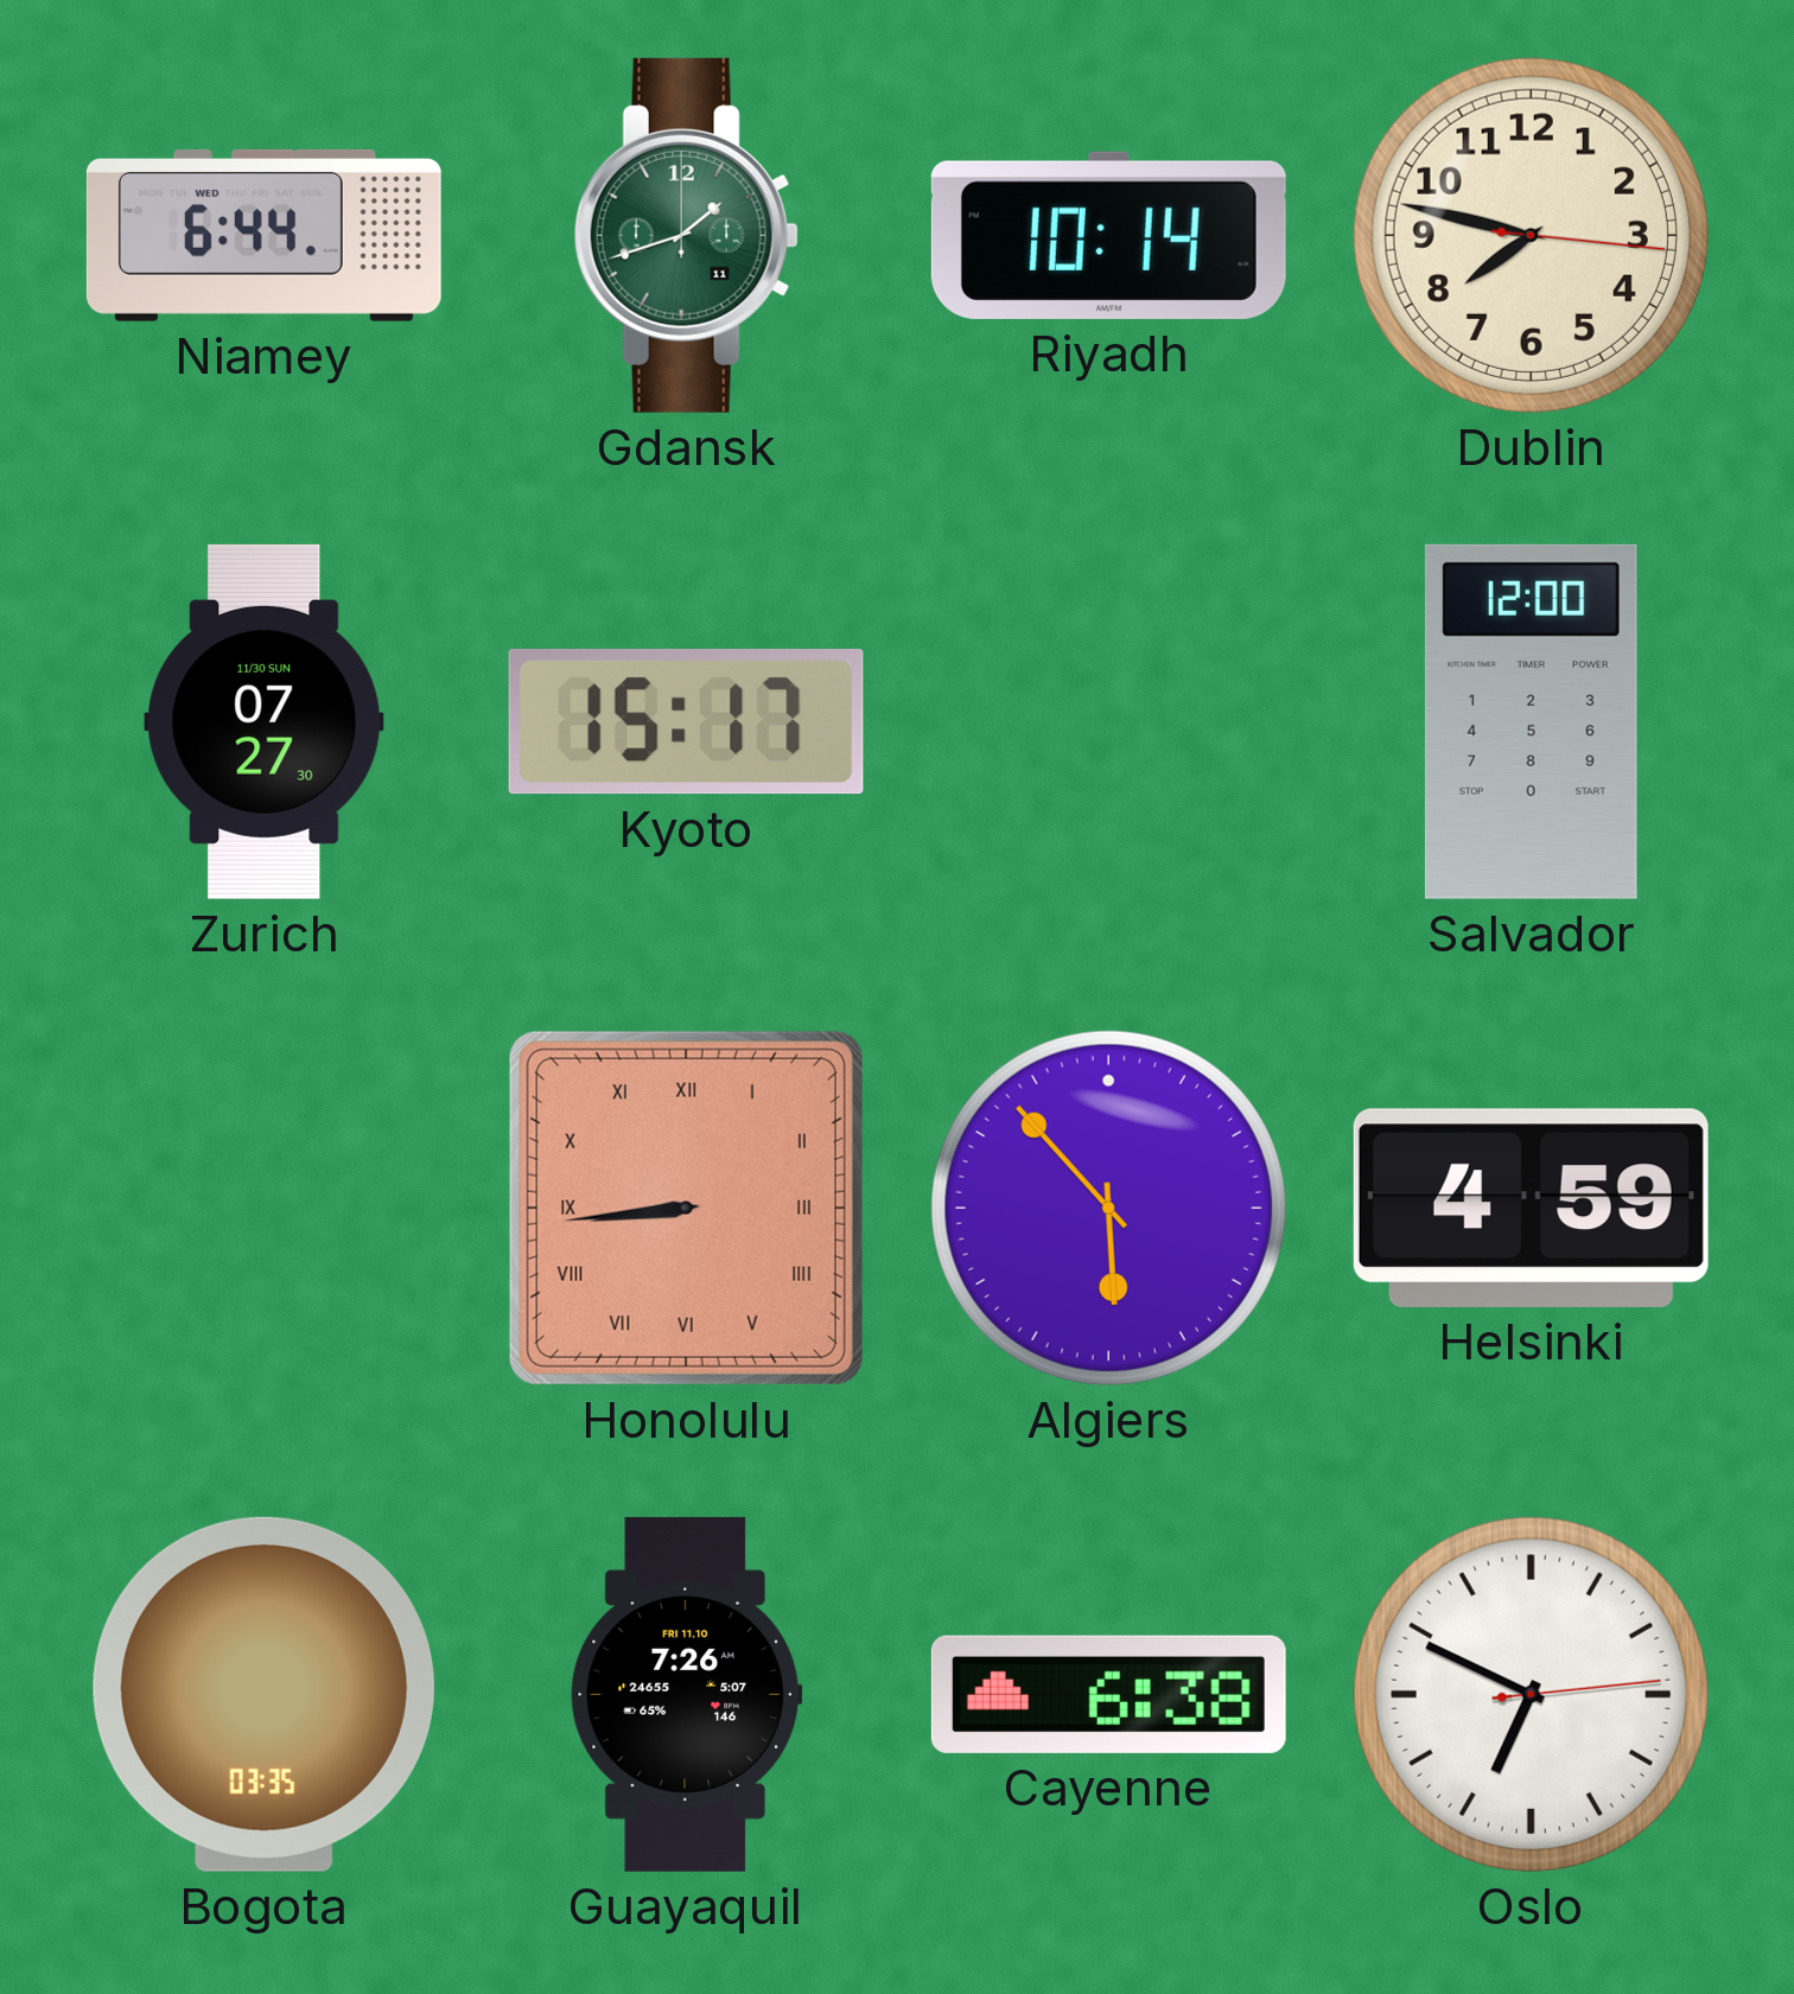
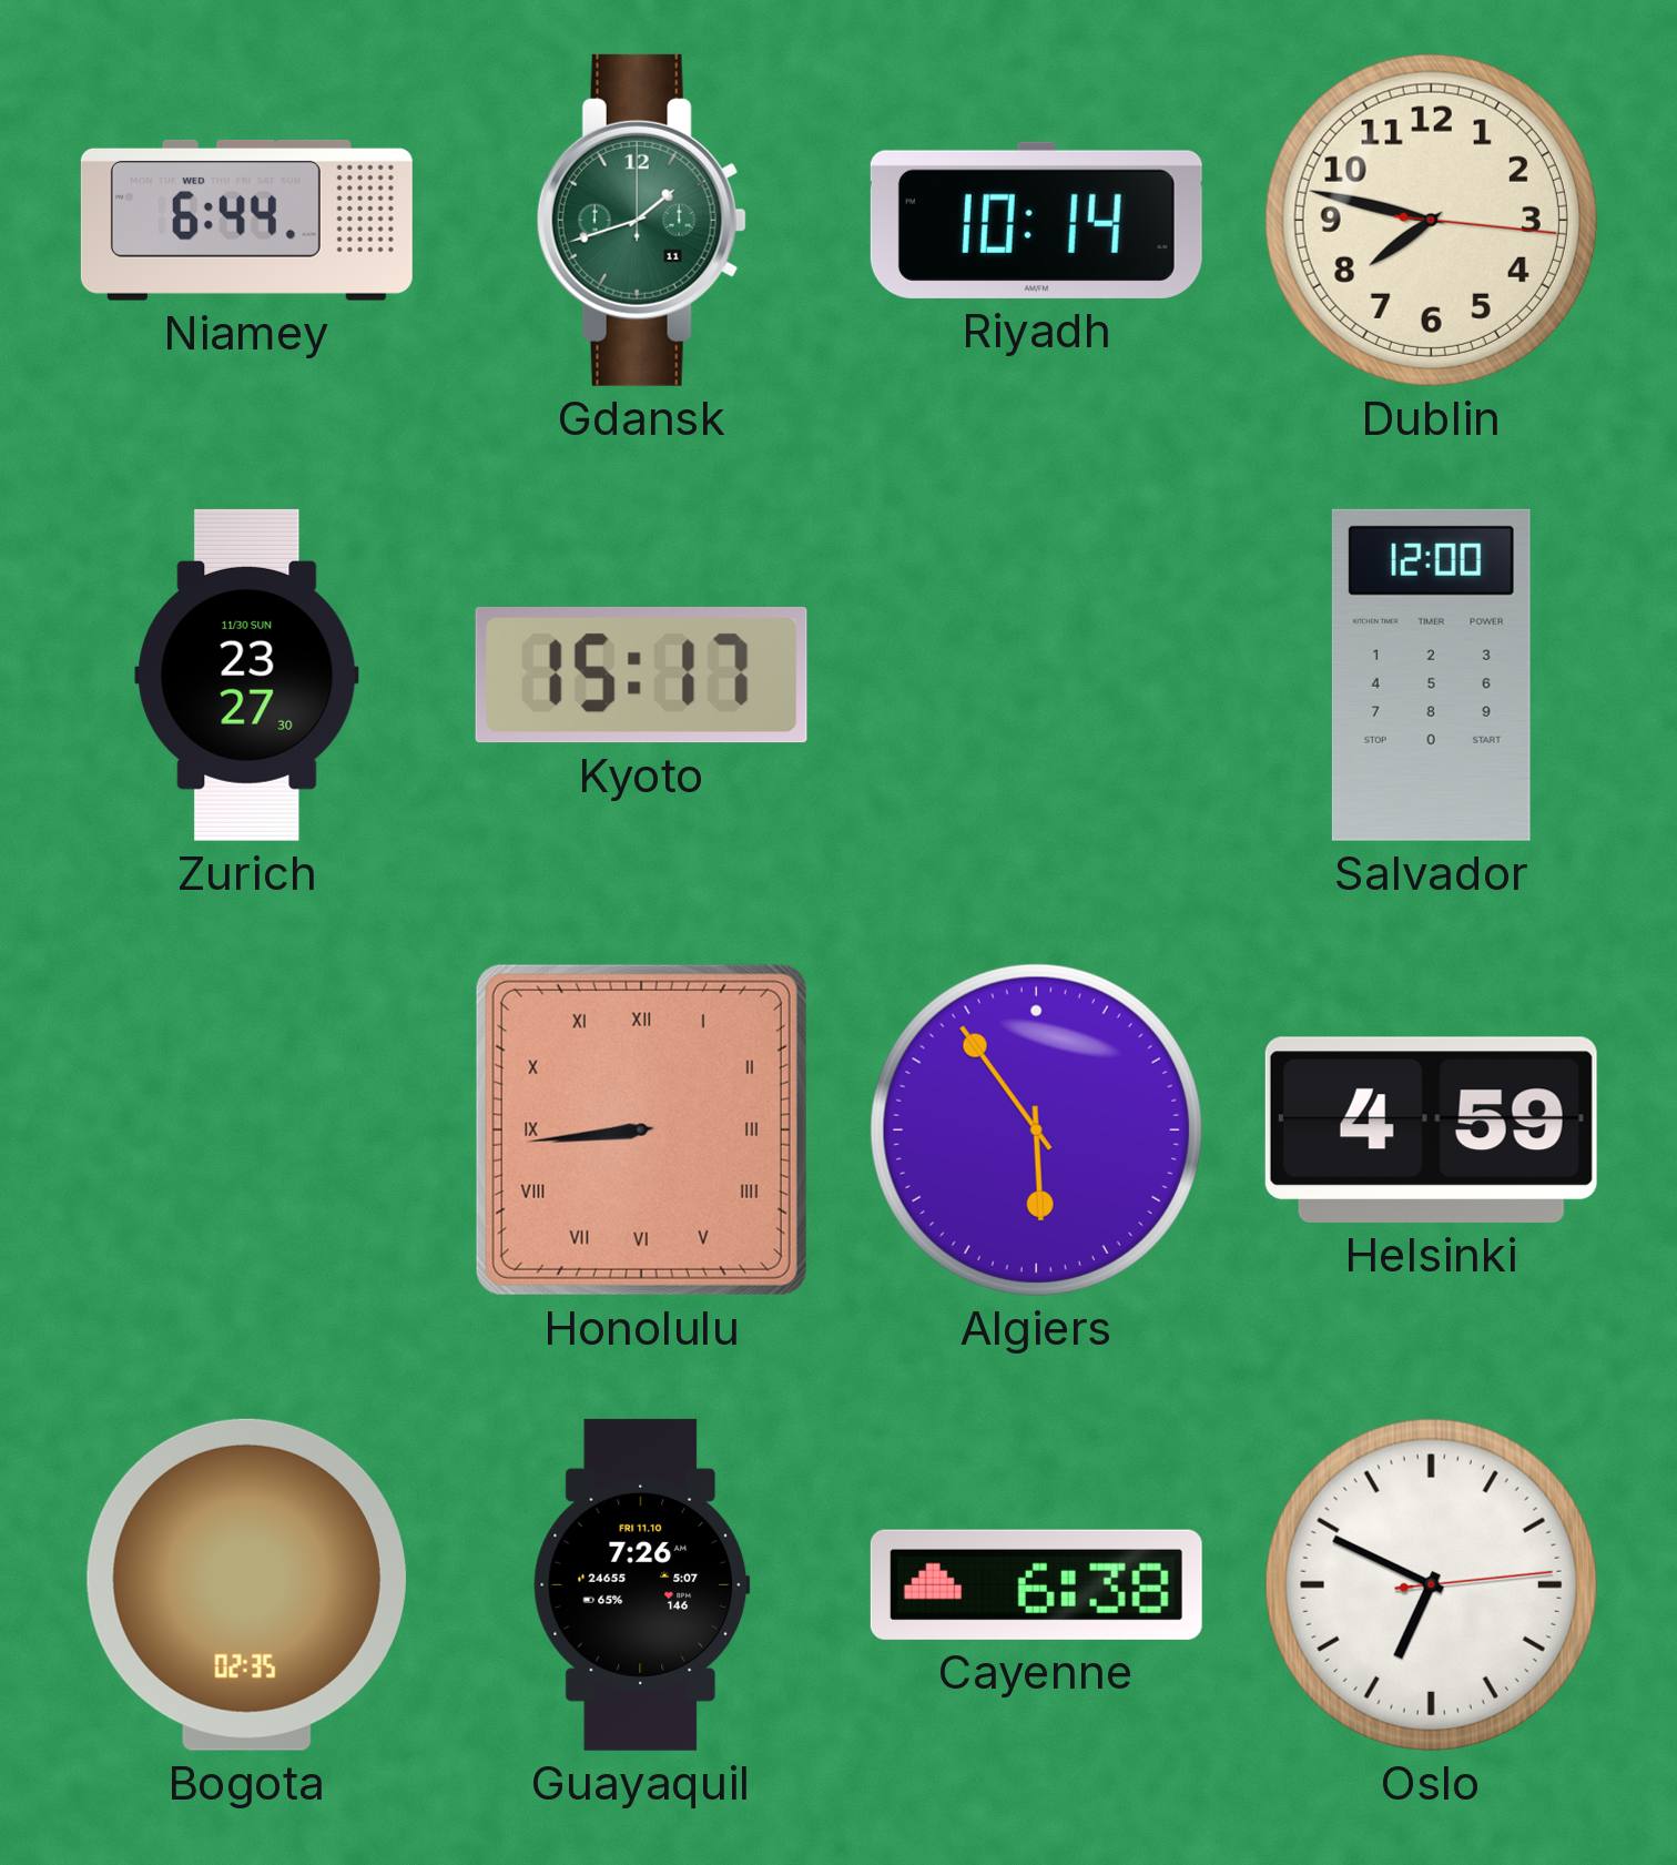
Zurich: 07:27 -> 23:27 (247, 675)
Algiers: 5:53 -> 5:54 (1036, 1129)
Bogota: 03:35 -> 02:35 (246, 1584)
